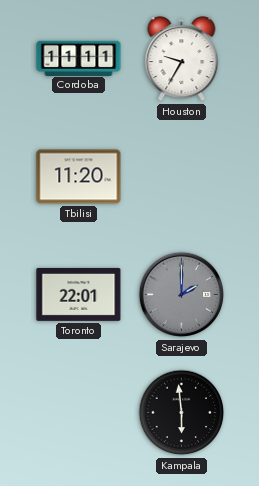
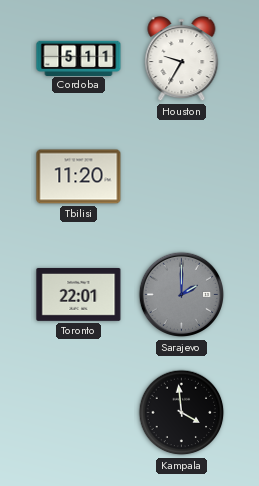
Cordoba: 11:11 -> 5:11 (79, 58)
Kampala: 5:59 -> 3:59 (182, 413)
